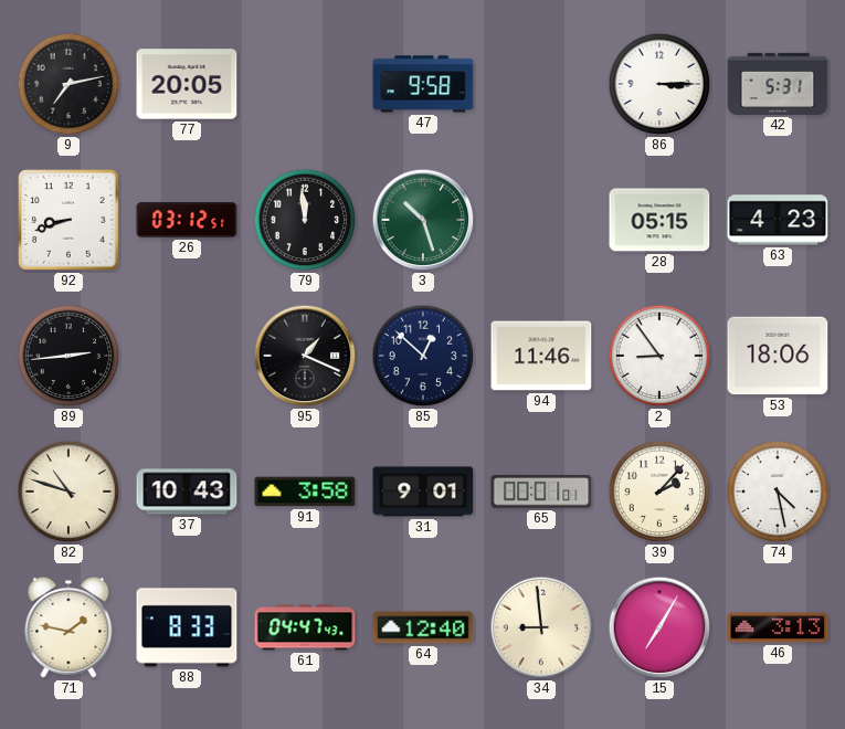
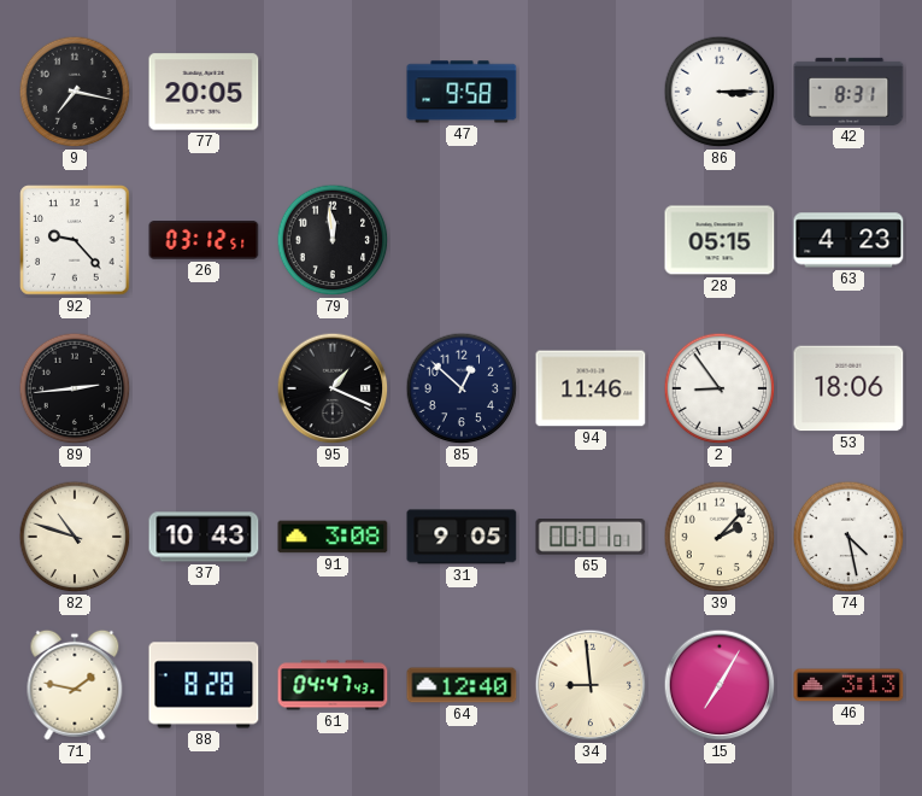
9: 7:13 -> 7:17 (75, 92)
42: 5:31 -> 8:31 (848, 92)
92: 8:42 -> 9:23 (75, 240)
3: 10:27 -> none (423, 220)
91: 3:58 -> 3:08 (333, 537)
31: 9:01 -> 9:05 (462, 537)
88: 8:33 -> 8:28 (204, 685)
